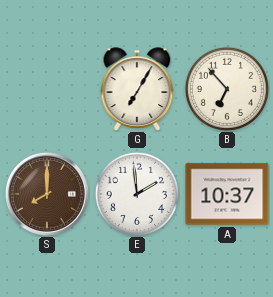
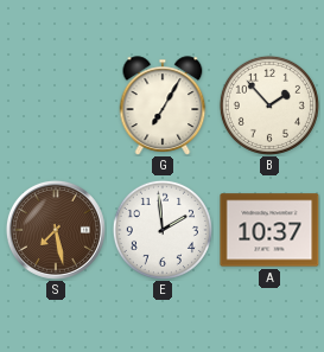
B: 6:53 -> 1:53 (269, 105)
S: 8:00 -> 7:28 (56, 230)
